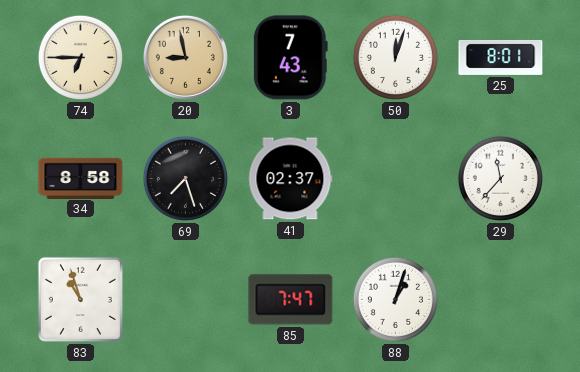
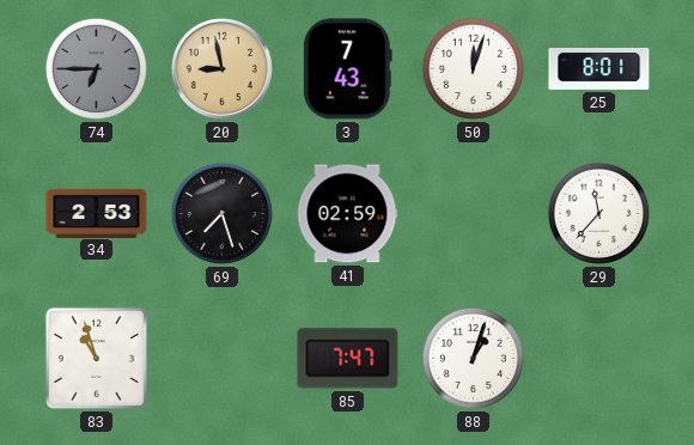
74 dial: cream -> grey (96, 68)
34: 8:58 -> 2:53 (97, 213)
41: 02:37 -> 02:59 (348, 214)
